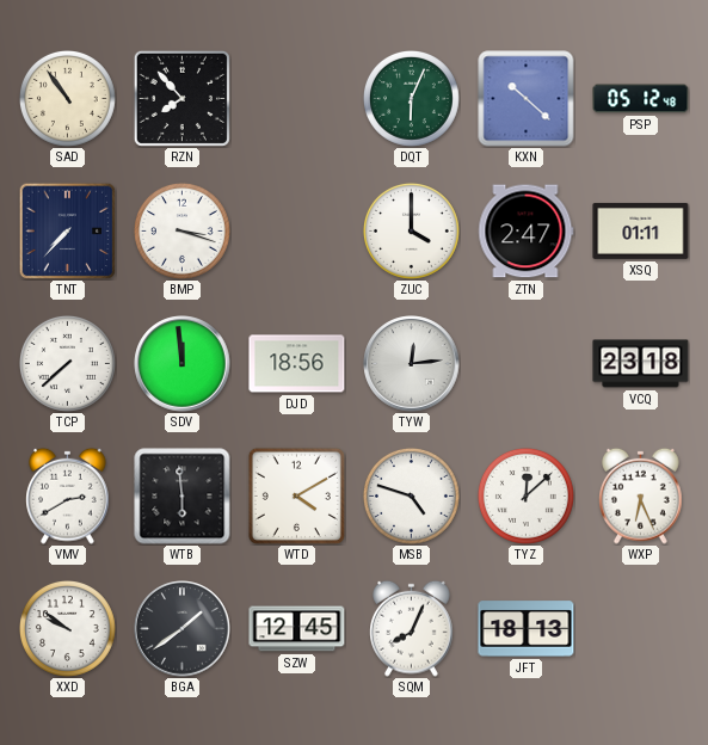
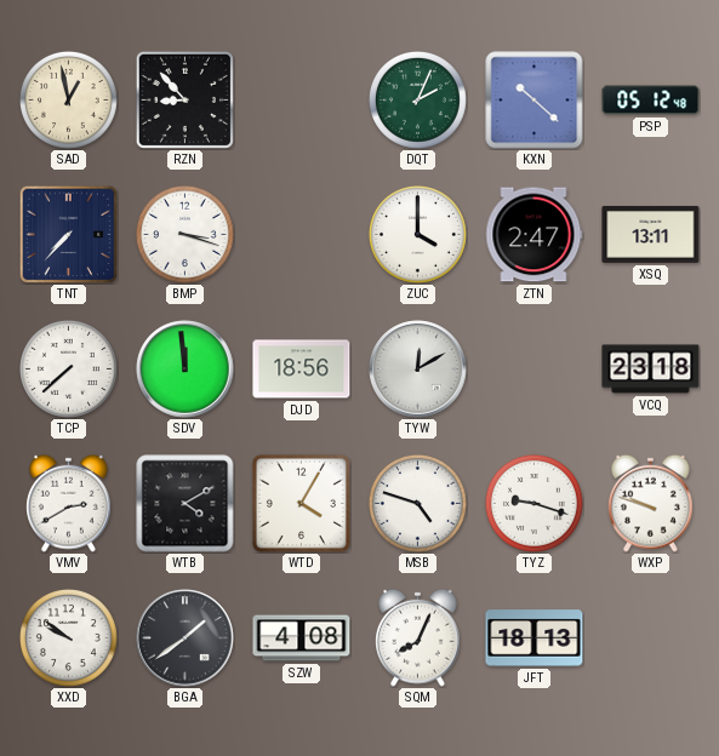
SAD: 10:54 -> 12:58 (68, 99)
RZN: 7:53 -> 8:53 (184, 99)
DQT: 6:04 -> 2:04 (417, 99)
XSQ: 01:11 -> 13:11 (651, 234)
TYW: 12:14 -> 12:10 (418, 370)
WTB: 5:59 -> 4:10 (186, 504)
WTD: 4:10 -> 4:05 (301, 503)
TYZ: 12:08 -> 9:18 (533, 503)
WXP: 6:26 -> 9:48 (651, 503)
SZW: 12:45 -> 4:08 (302, 638)
